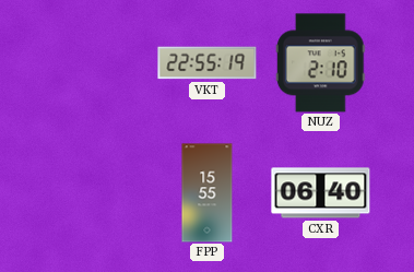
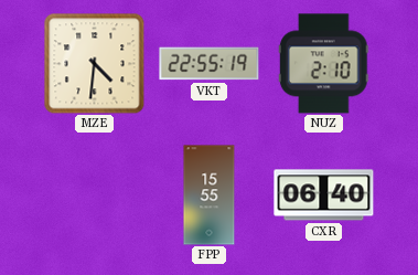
MZE: none -> 4:31 (95, 64)
